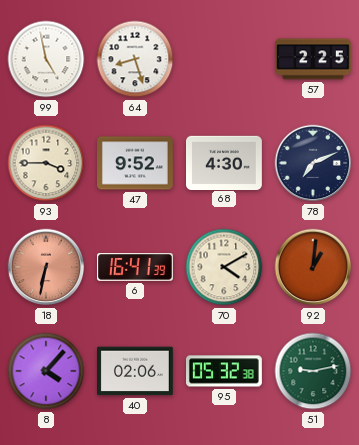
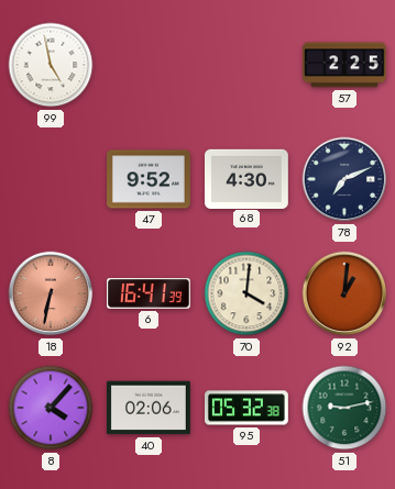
64: 8:27 -> none (135, 59)
93: 3:45 -> none (46, 163)
70: 4:10 -> 4:01 (246, 293)
